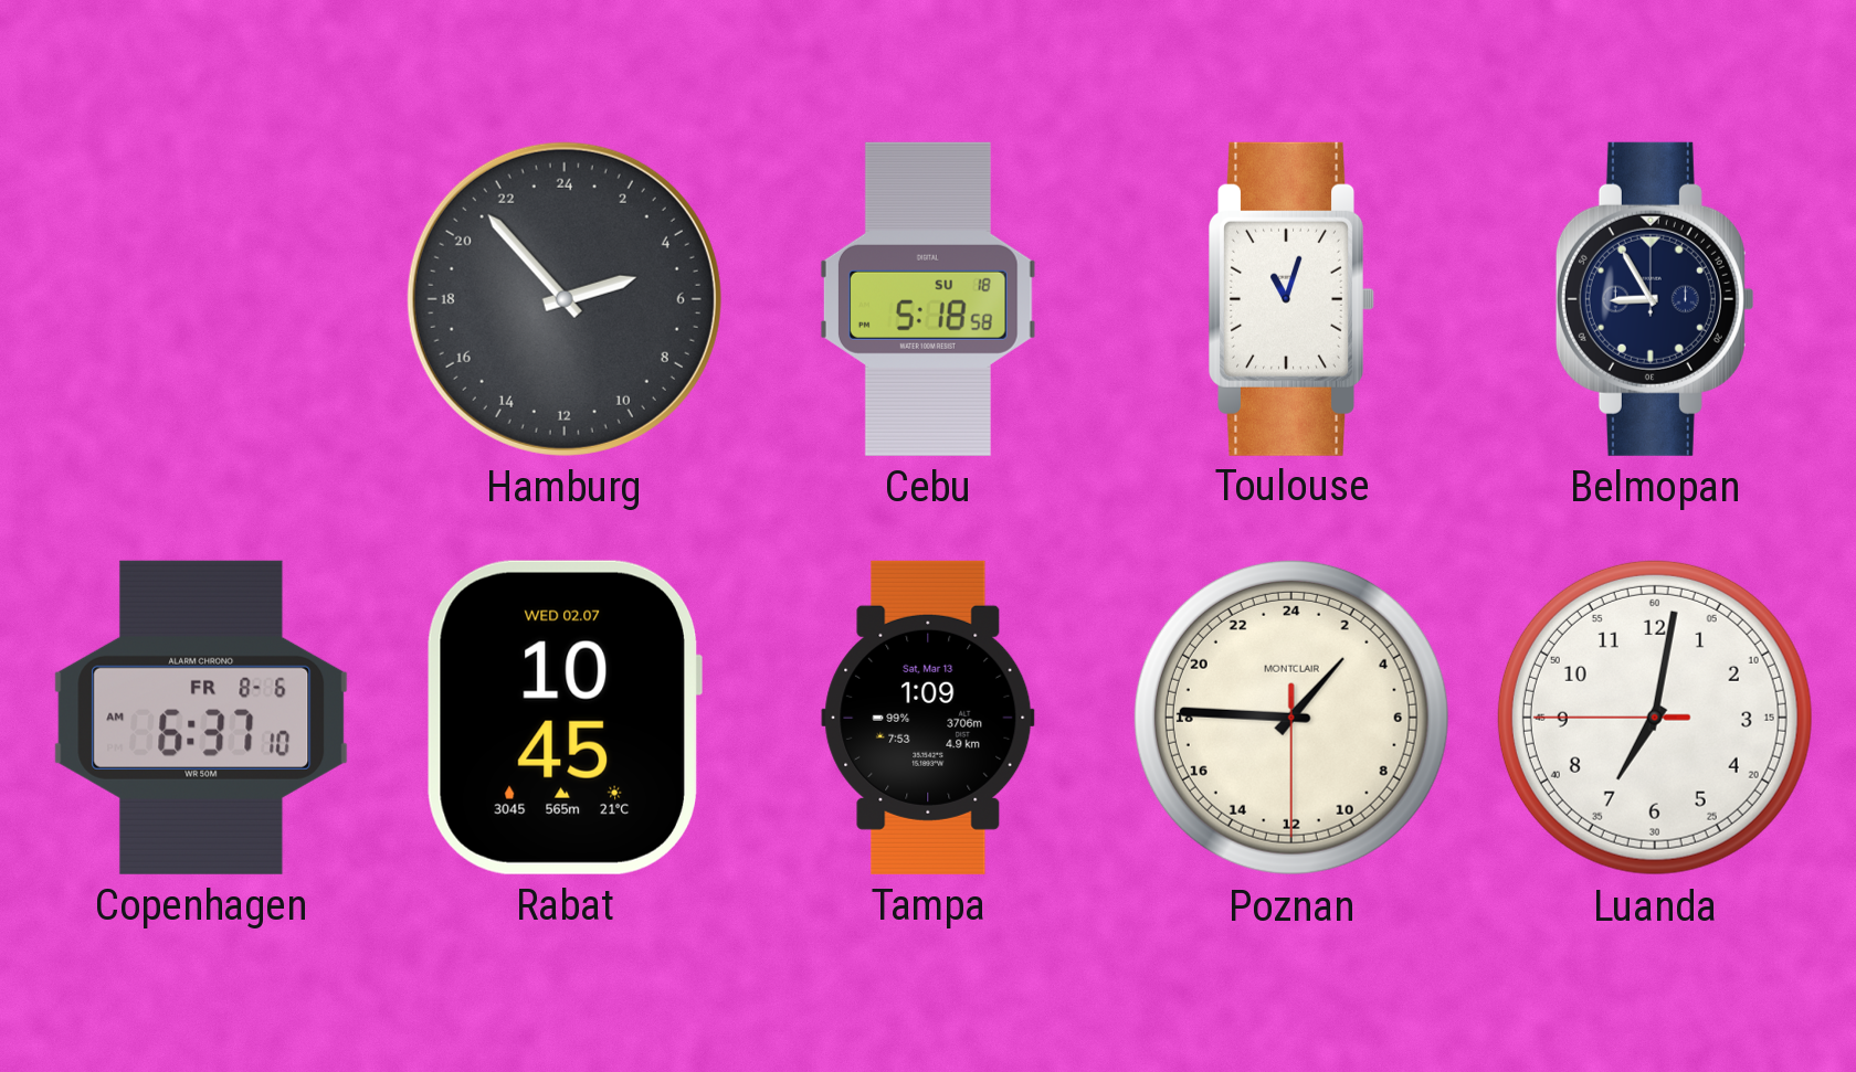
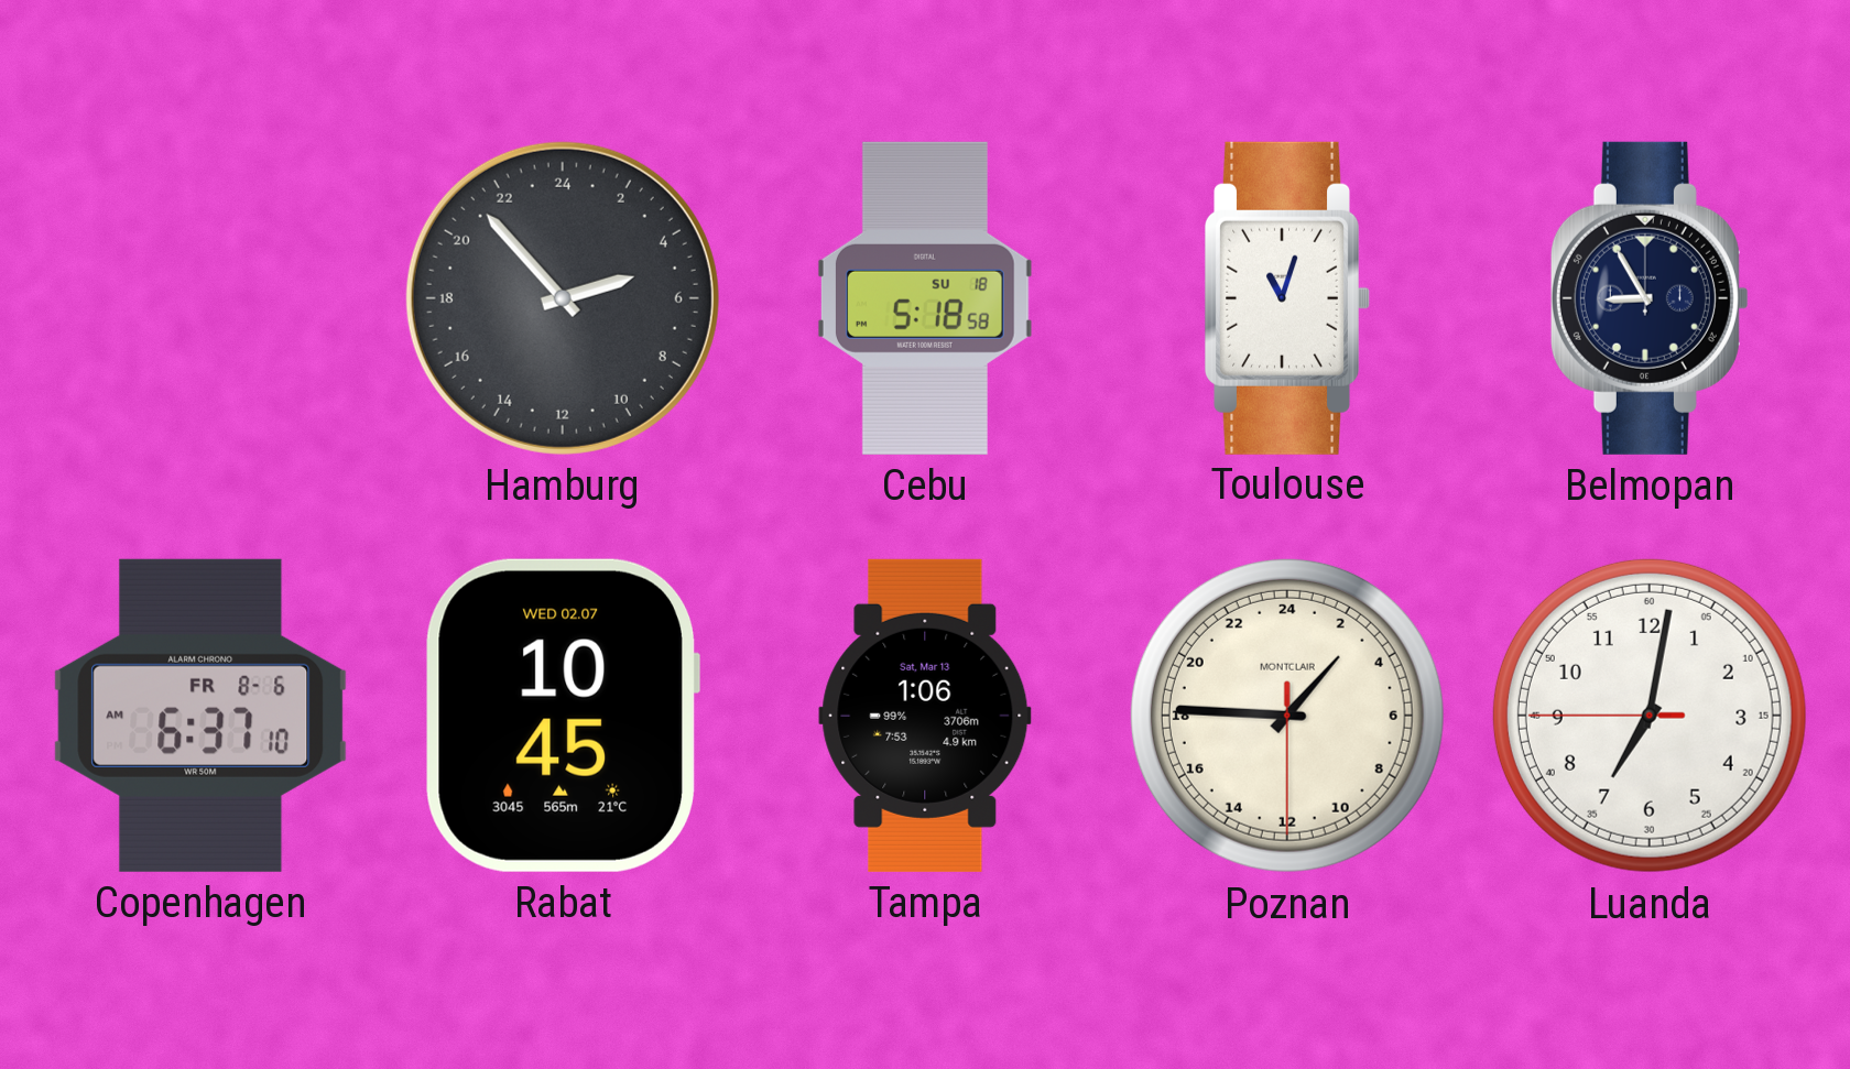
Tampa: 1:09 -> 1:06 (925, 716)
